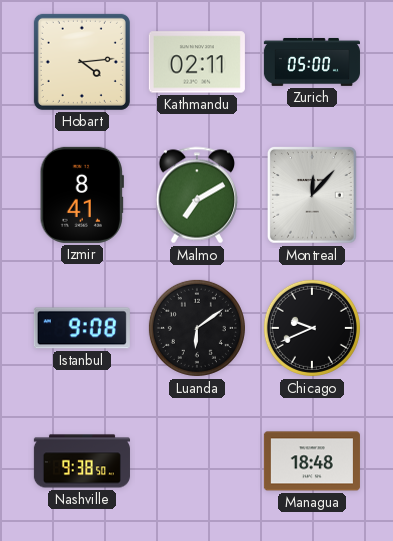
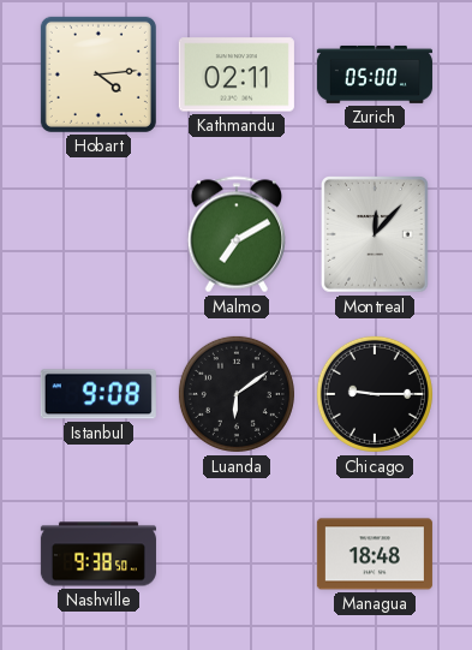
Izmir: 8:41 -> none (82, 195)
Chicago: 9:41 -> 9:15 (375, 394)
